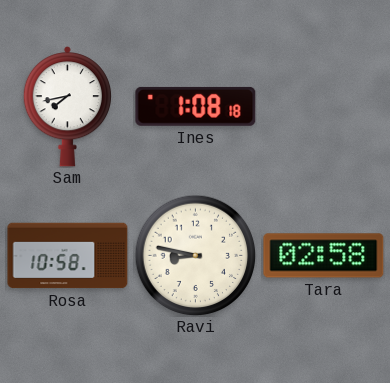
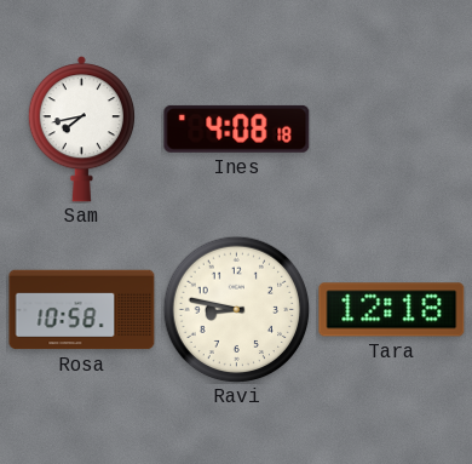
Ines: 1:08 -> 4:08 (237, 128)
Tara: 02:58 -> 12:18 (392, 310)
